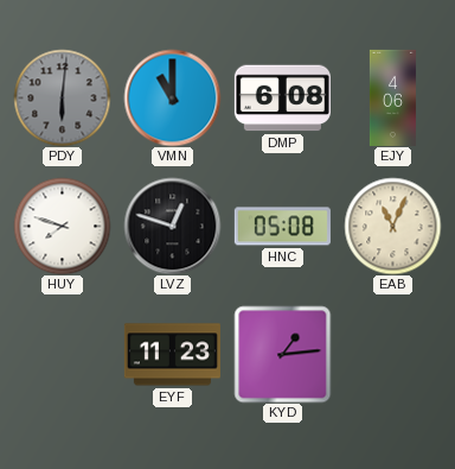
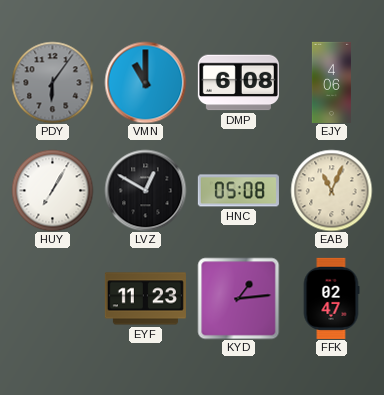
PDY: 6:01 -> 6:06 (52, 82)
HUY: 7:48 -> 7:05 (52, 190)
LVZ: 12:48 -> 12:50 (145, 190)
FFK: none -> 02:47 (331, 298)
